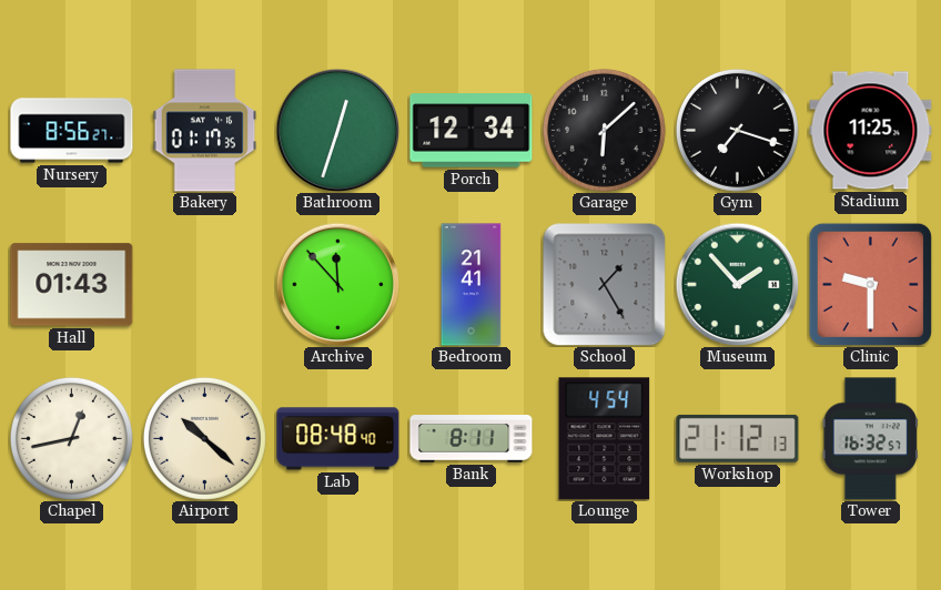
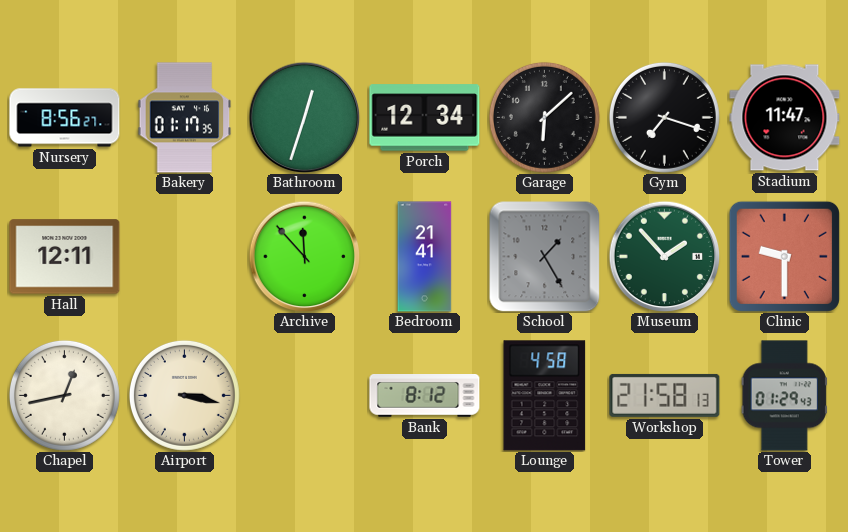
Stadium: 11:25 -> 11:47 (785, 118)
Hall: 01:43 -> 12:11 (65, 257)
Airport: 10:22 -> 3:17 (184, 395)
Lab: 08:48 -> none (338, 439)
Bank: 8:11 -> 8:12 (425, 396)
Lounge: 4:54 -> 4:58 (545, 396)
Workshop: 21:12 -> 21:58 (665, 395)
Tower: 16:32 -> 01:29 (784, 396)
